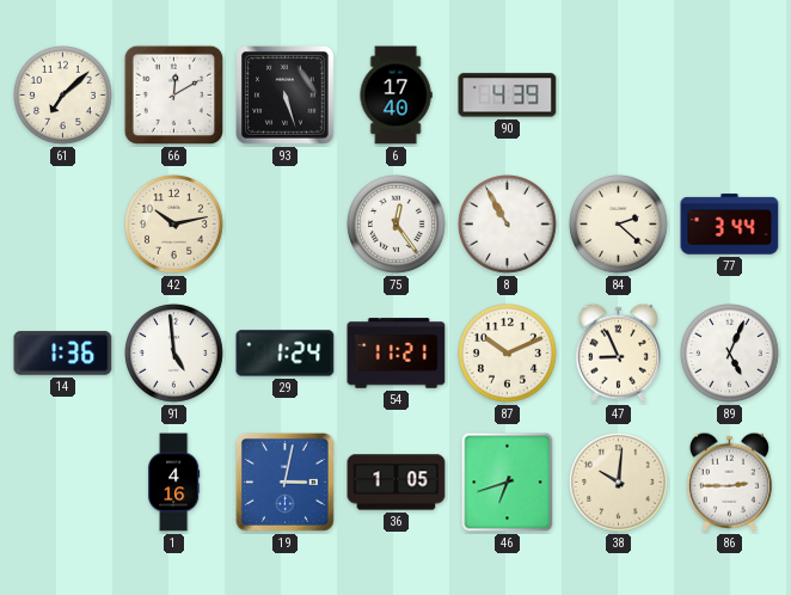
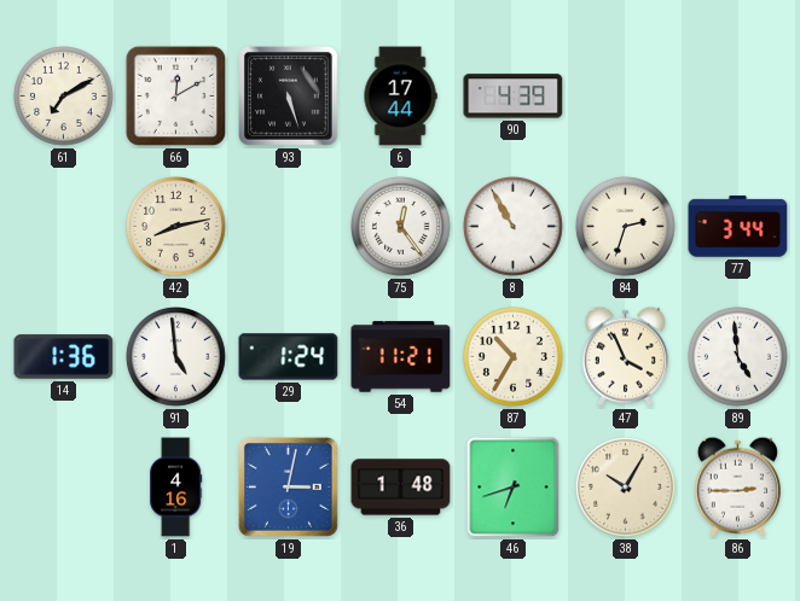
61: 7:08 -> 7:10 (64, 97)
6: 17:40 -> 17:44 (400, 97)
42: 10:13 -> 8:13 (176, 227)
84: 2:22 -> 2:33 (626, 227)
87: 10:11 -> 10:35 (514, 357)
47: 8:56 -> 3:56 (625, 356)
89: 5:04 -> 4:59 (738, 357)
36: 1:05 -> 1:48 (401, 488)
38: 10:01 -> 10:05 (626, 488)
